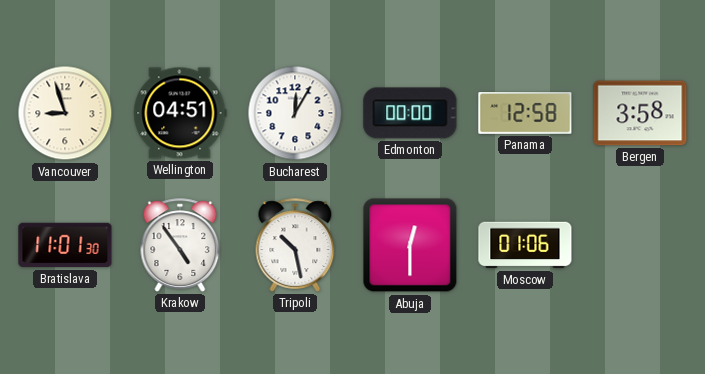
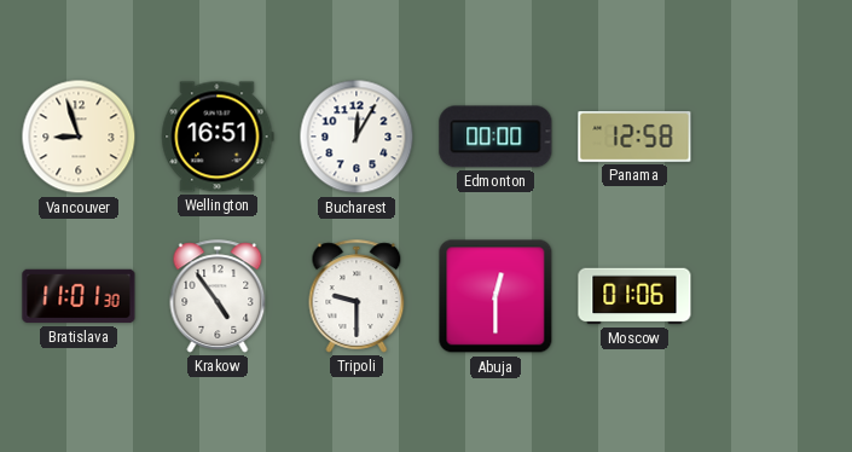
Wellington: 04:51 -> 16:51 (218, 137)
Bergen: 3:58 -> none (640, 113)
Tripoli: 10:28 -> 9:30 (357, 296)
